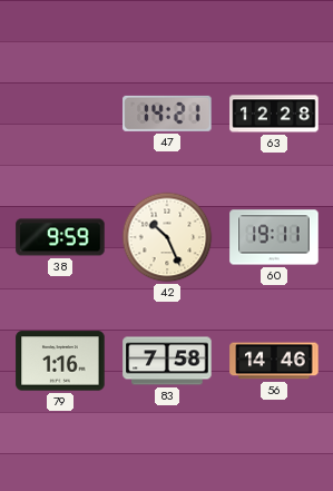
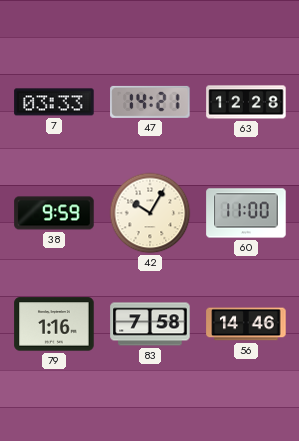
7: none -> 03:33 (54, 102)
42: 10:26 -> 10:05 (150, 213)
60: 19:11 -> 11:00 (246, 213)
